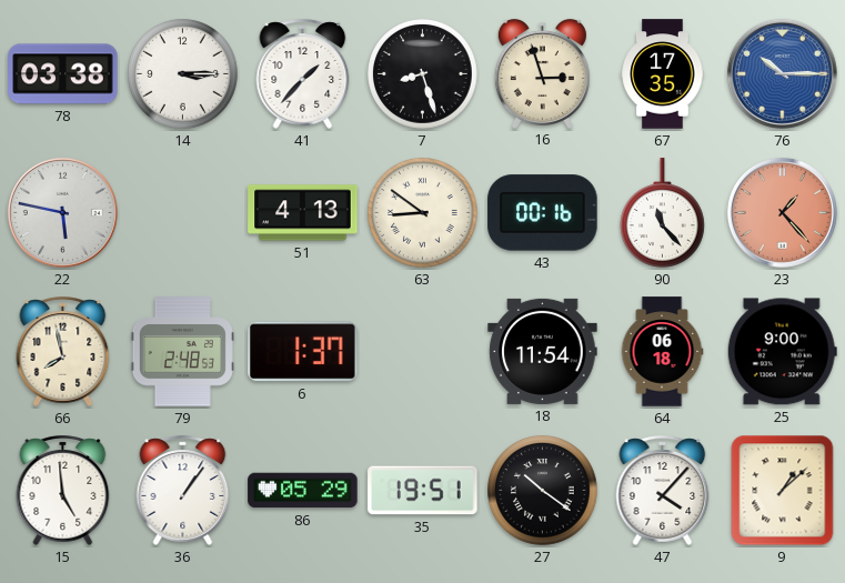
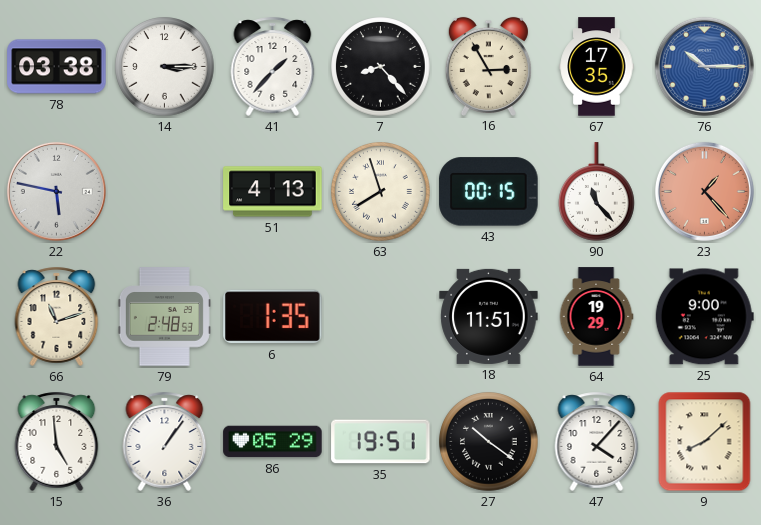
7: 8:27 -> 8:23 (381, 67)
16: 2:57 -> 2:55 (488, 66)
63: 8:51 -> 7:57 (381, 192)
43: 00:16 -> 00:15 (489, 192)
66: 7:58 -> 11:12 (57, 316)
6: 1:37 -> 1:35 (273, 317)
18: 11:54 -> 11:51 (489, 316)
64: 06:18 -> 19:29 (596, 317)
9: 1:08 -> 8:08 (705, 442)
